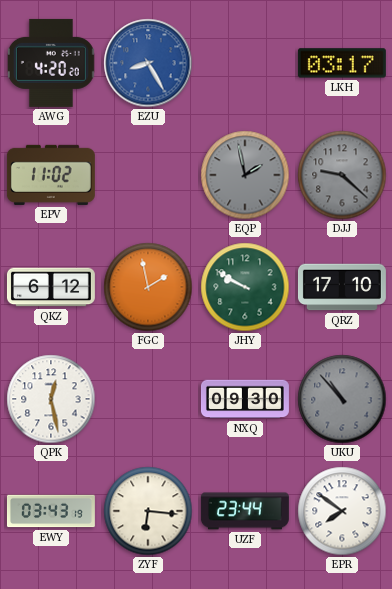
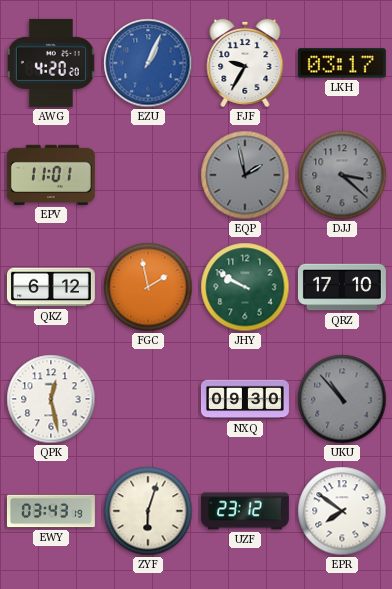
EZU: 8:25 -> 1:04 (148, 63)
FJF: none -> 9:35 (245, 63)
EPV: 11:02 -> 11:01 (51, 175)
DJJ: 9:22 -> 3:22 (342, 175)
ZYF: 6:16 -> 6:03 (148, 511)
UZF: 23:44 -> 23:12 (245, 511)
